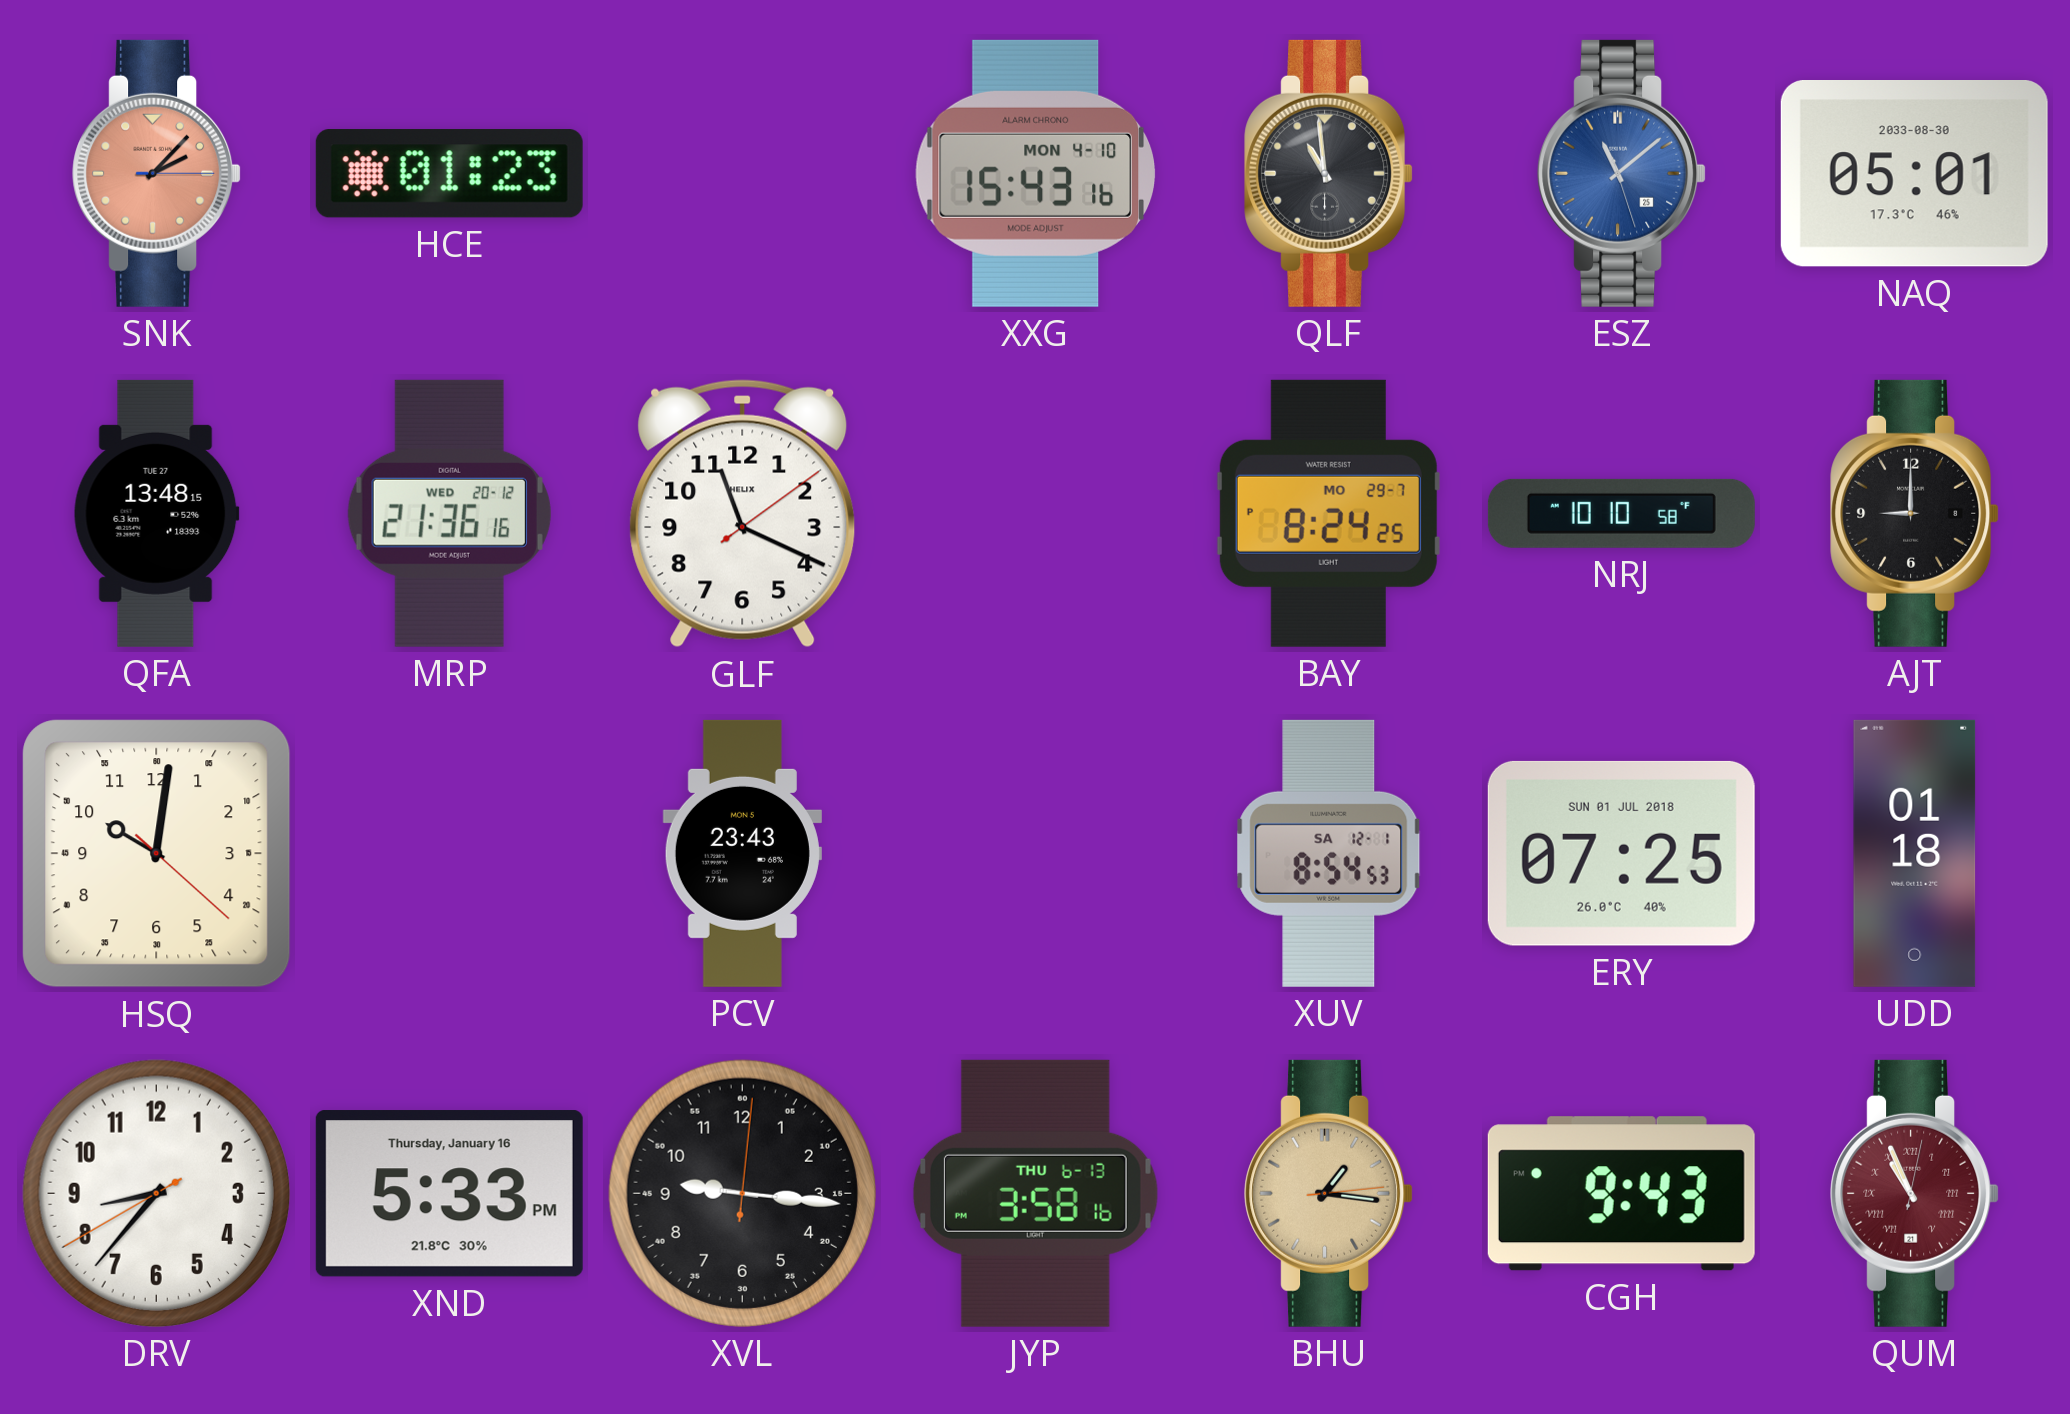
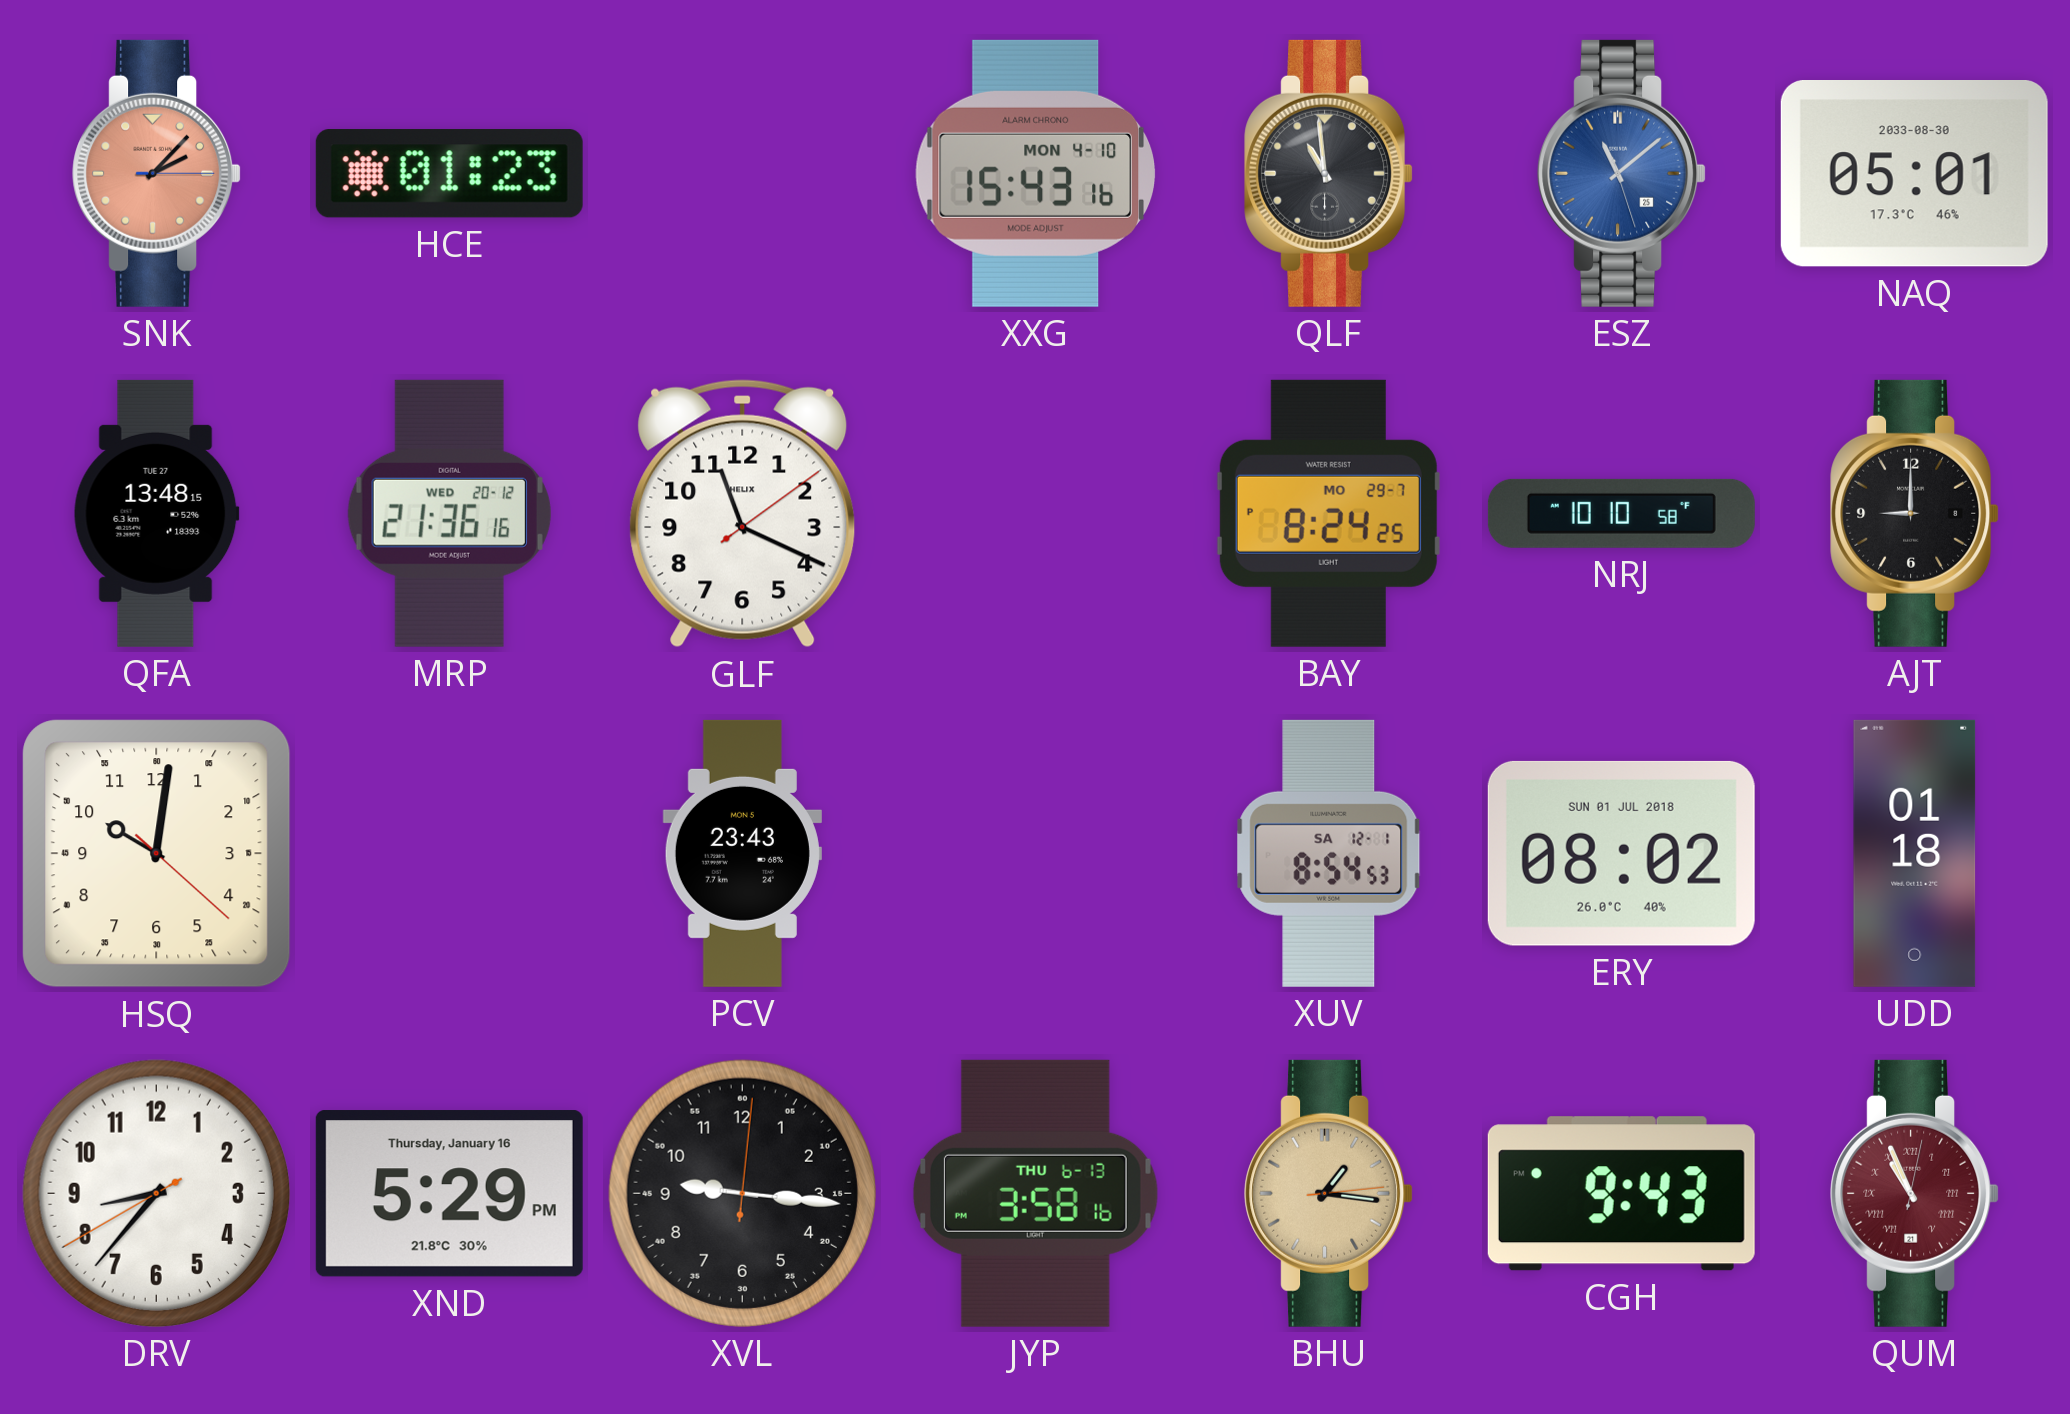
ERY: 07:25 -> 08:02 (1621, 853)
XND: 5:33 -> 5:29 (449, 1194)
